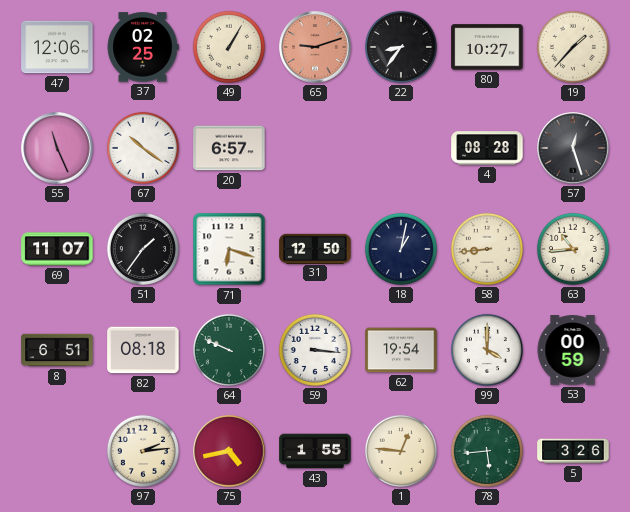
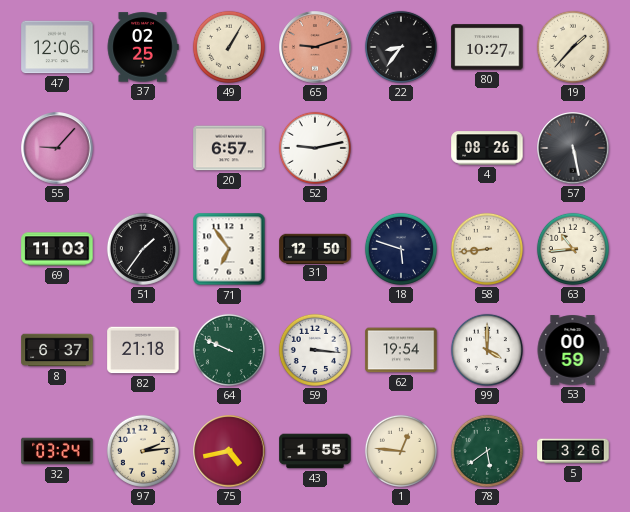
55: 11:26 -> 9:07 (57, 148)
67: 10:21 -> none (143, 148)
52: none -> 9:13 (315, 148)
4: 08:28 -> 08:26 (487, 148)
57: 12:27 -> 5:28 (573, 148)
69: 11:07 -> 11:03 (57, 249)
71: 6:18 -> 6:54 (229, 249)
18: 1:02 -> 5:48 (401, 249)
8: 6:51 -> 6:37 (57, 350)
82: 08:18 -> 21:18 (143, 350)
32: none -> 03:24 (57, 451)
78: 5:44 -> 5:39 (487, 451)
